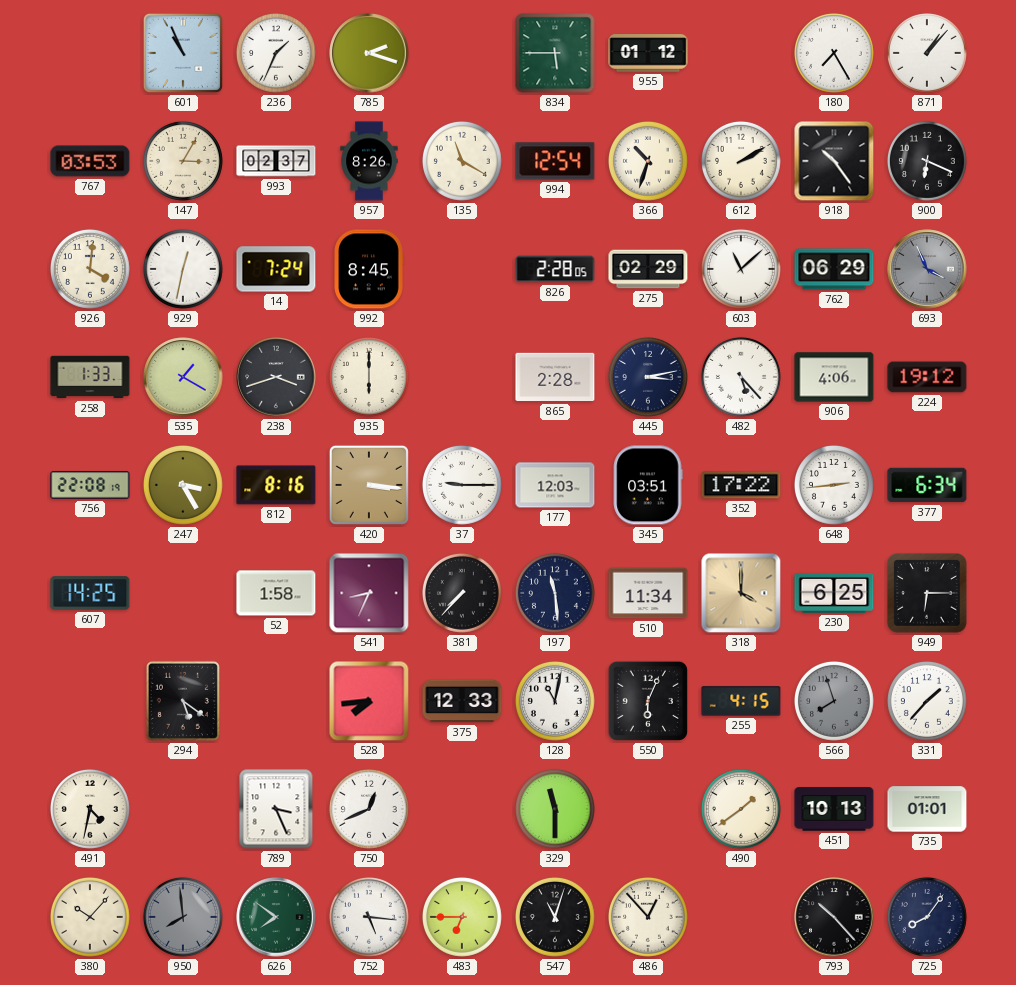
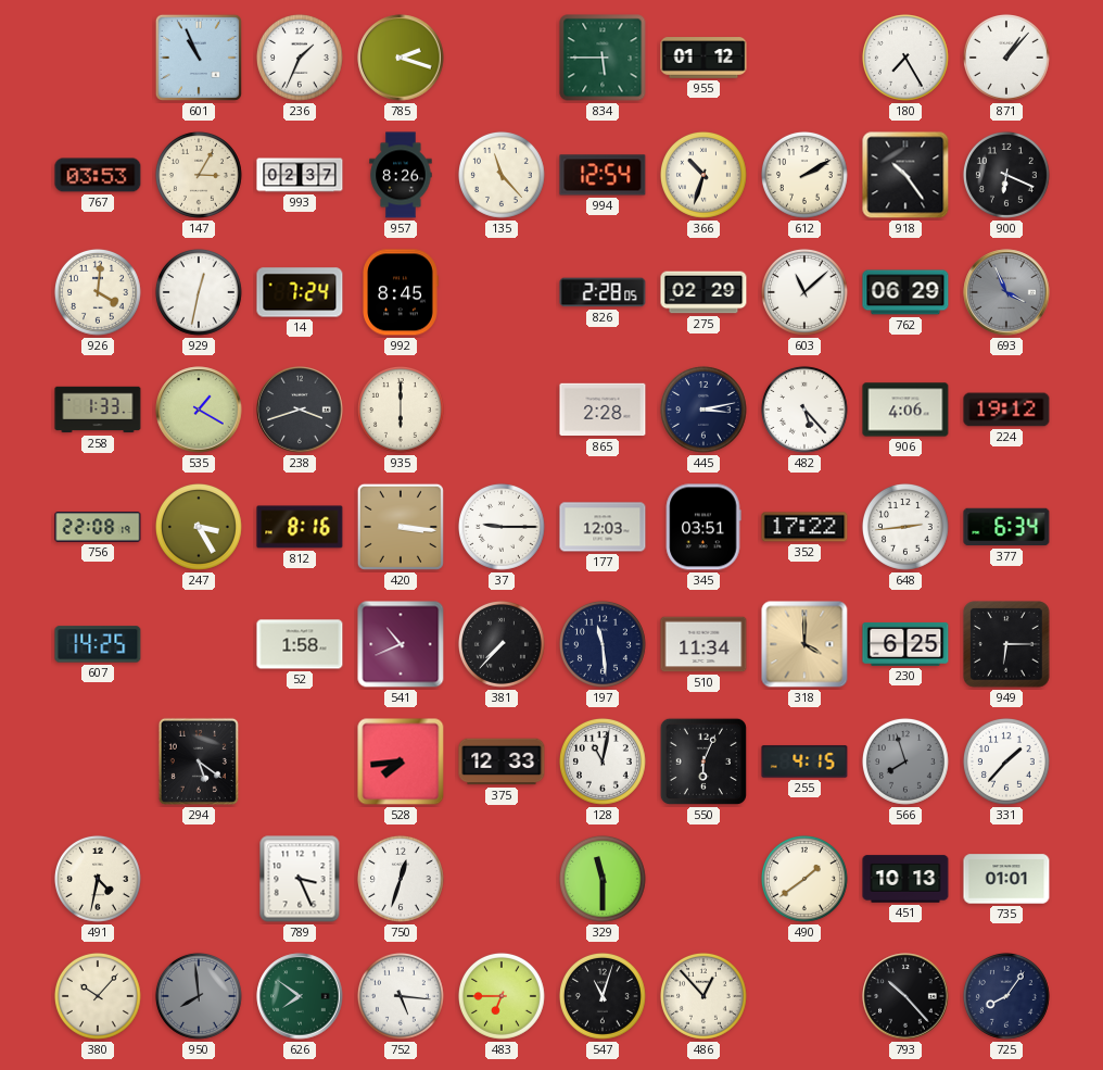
135: 11:20 -> 11:23 (502, 175)
541: 8:34 -> 10:41 (401, 644)
750: 12:41 -> 12:33 (401, 879)
